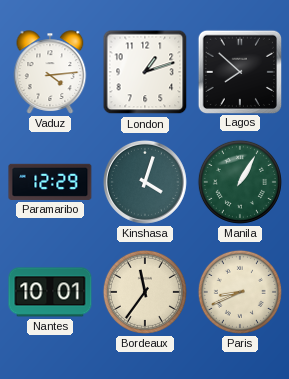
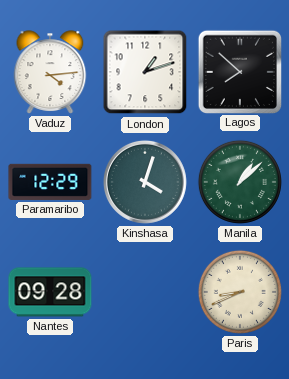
Manila: 1:05 -> 1:08 (240, 182)
Nantes: 10:01 -> 09:28 (50, 292)
Bordeaux: 11:36 -> none (145, 292)
